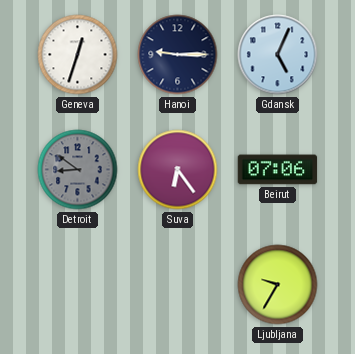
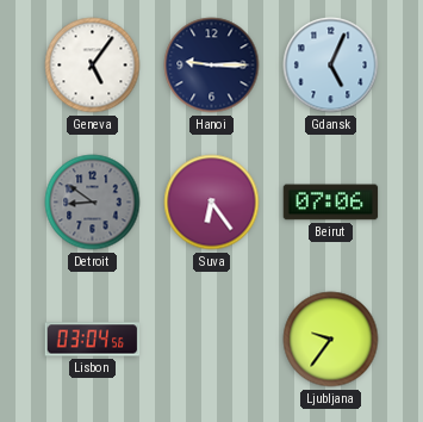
Geneva: 12:33 -> 5:06 (93, 66)
Lisbon: none -> 03:04 (93, 340)
Ljubljana: 9:35 -> 9:36 (331, 340)
